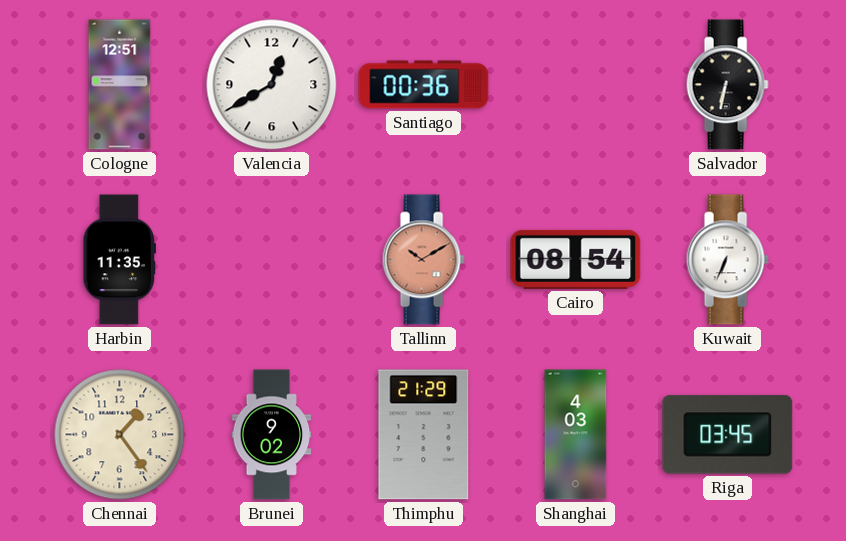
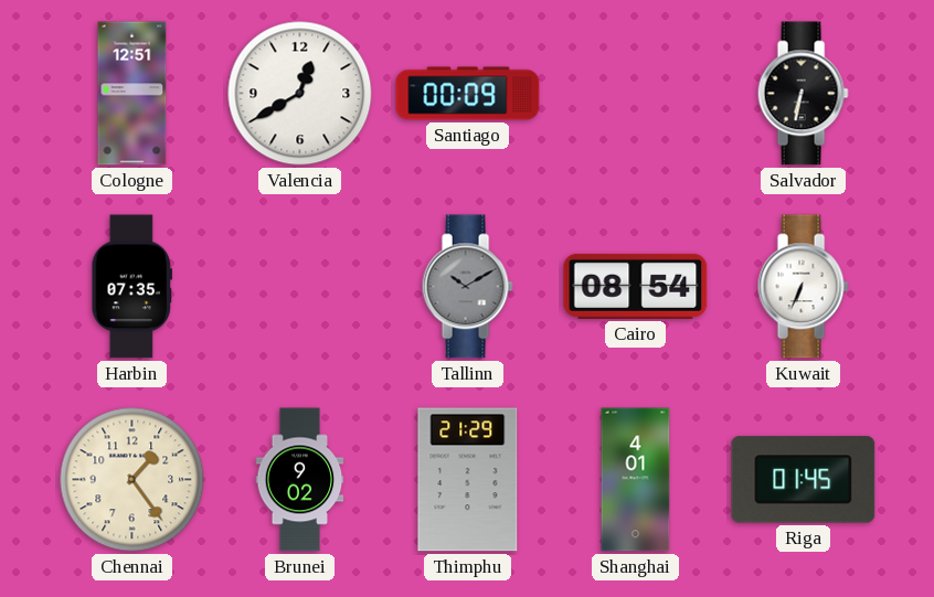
Santiago: 00:36 -> 00:09 (468, 94)
Harbin: 11:35 -> 07:35 (131, 287)
Tallinn dial: salmon -> grey (467, 287)
Shanghai: 4:03 -> 4:01 (636, 480)
Riga: 03:45 -> 01:45 (804, 480)
